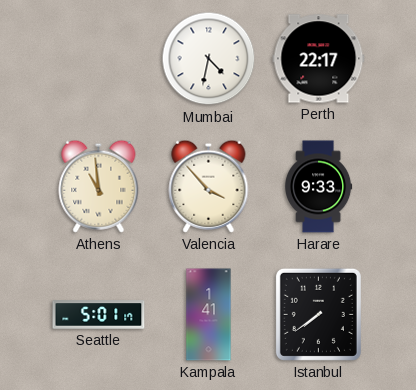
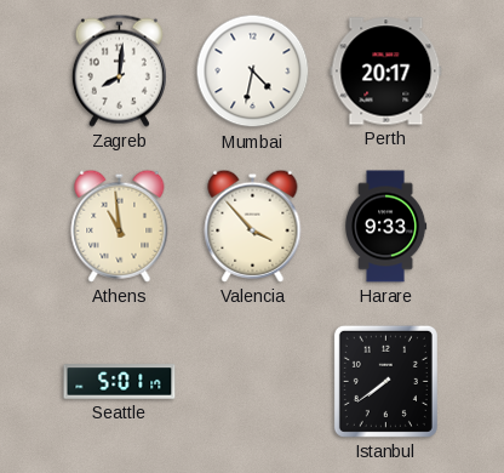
Zagreb: none -> 8:01 (119, 70)
Perth: 22:17 -> 20:17 (386, 72)
Kampala: 1:41 -> none (209, 315)
